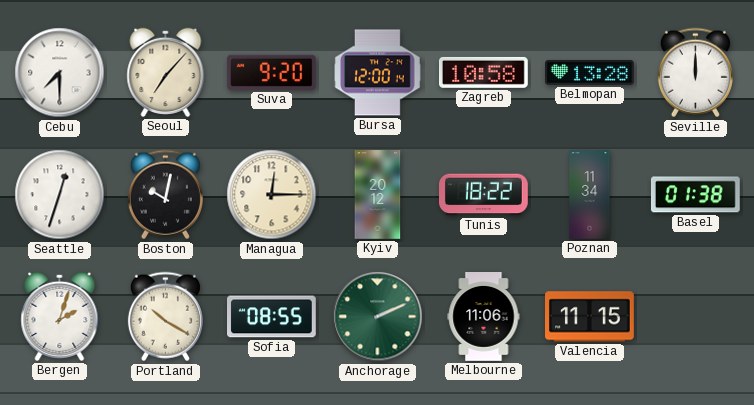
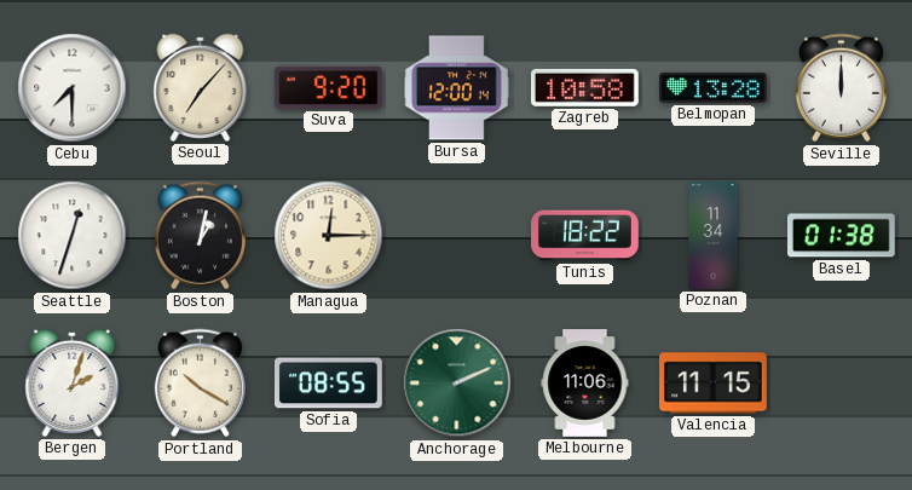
Boston: 10:02 -> 1:02 (200, 236)
Kyiv: 20:12 -> none (378, 195)
